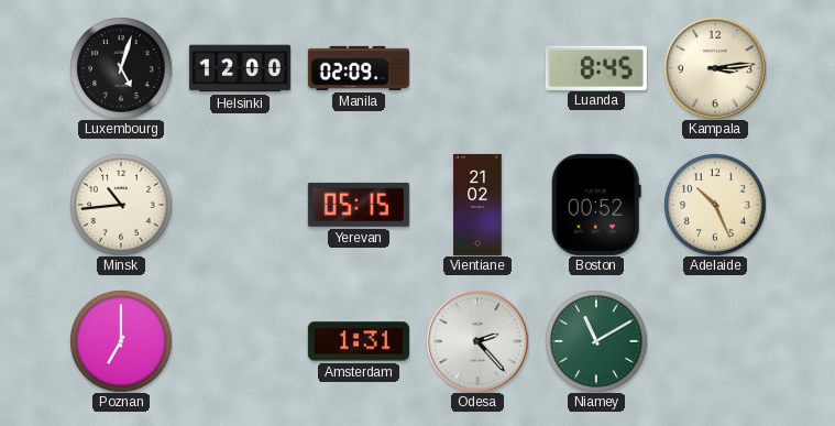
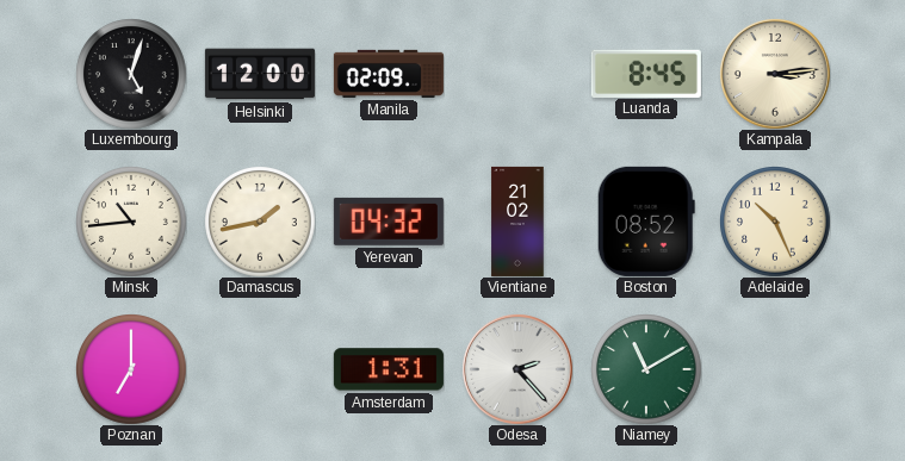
Damascus: none -> 1:43 (260, 222)
Yerevan: 05:15 -> 04:32 (389, 222)
Boston: 00:52 -> 08:52 (646, 222)
